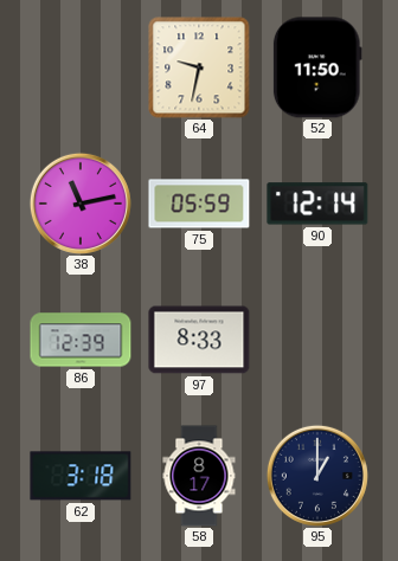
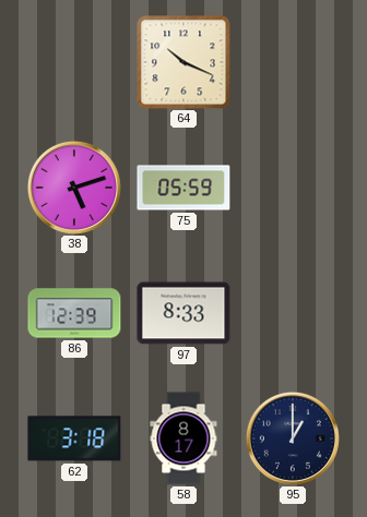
64: 9:32 -> 10:19 (183, 62)
52: 11:50 -> none (317, 67)
38: 11:13 -> 5:12 (74, 188)
90: 12:14 -> none (317, 204)
